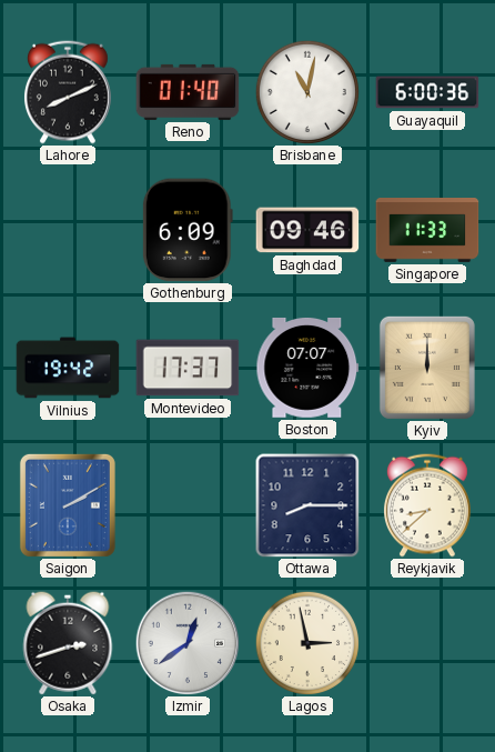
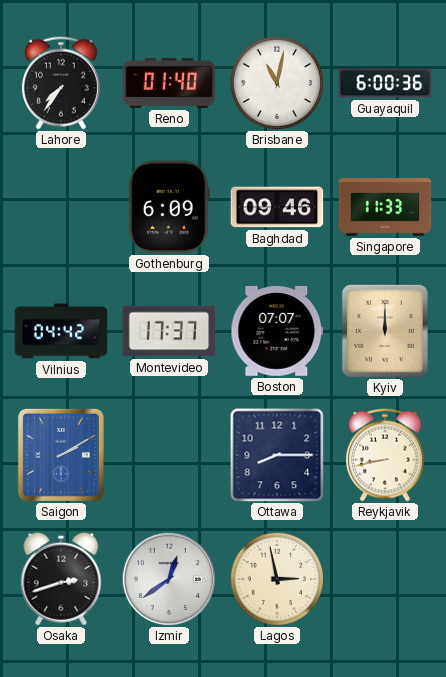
Lahore: 8:11 -> 7:36 (61, 83)
Vilnius: 19:42 -> 04:42 (61, 331)
Reykjavik: 8:38 -> 8:43 (385, 455)
